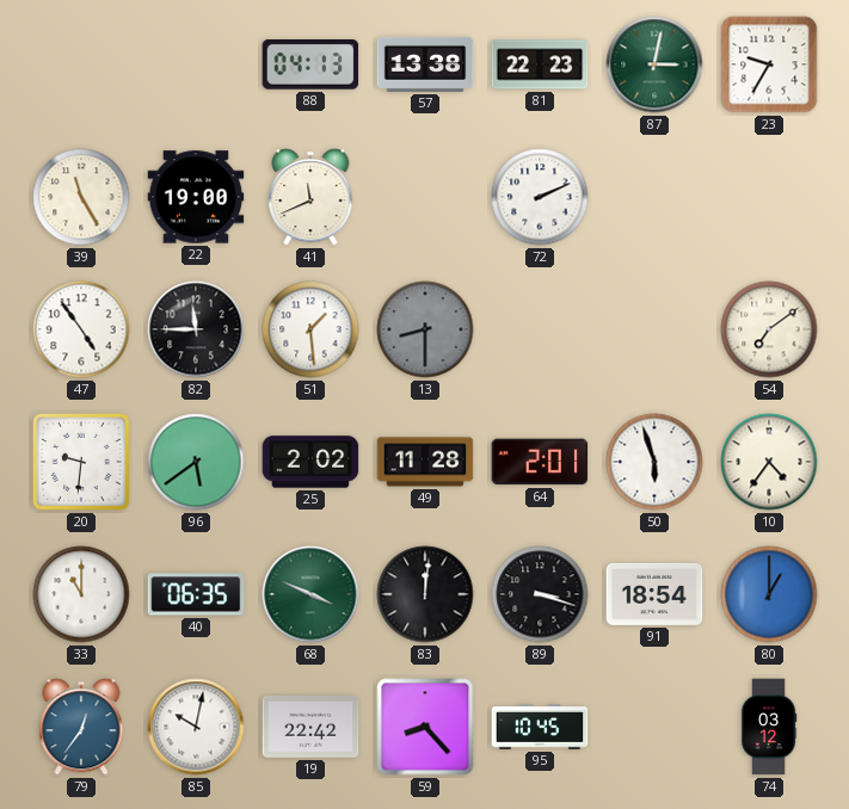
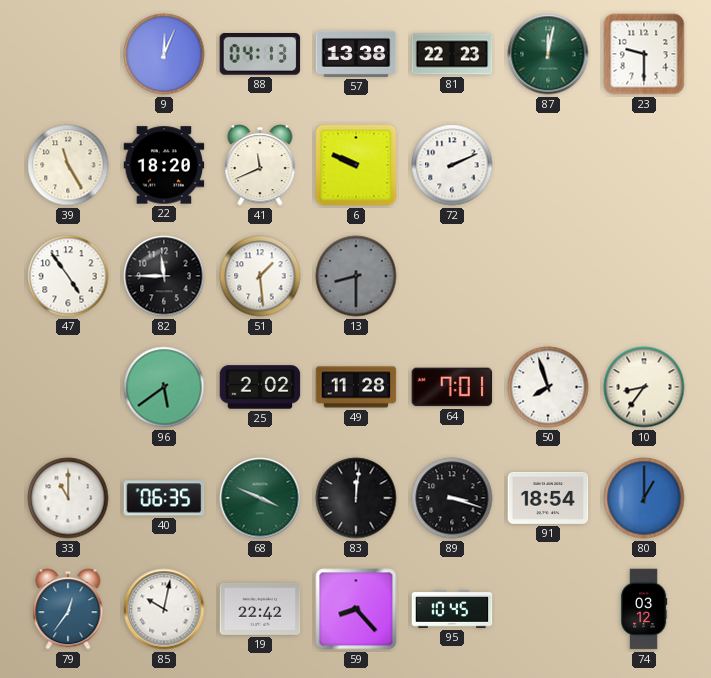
9: none -> 12:04 (164, 54)
87: 3:02 -> 12:02 (548, 54)
23: 9:35 -> 9:30 (644, 54)
22: 19:00 -> 18:20 (164, 165)
6: none -> 9:49 (356, 165)
54: 7:09 -> none (769, 329)
20: 9:31 -> none (82, 463)
64: 2:01 -> 7:01 (452, 387)
50: 5:57 -> 7:57 (548, 387)
10: 4:36 -> 8:36 (644, 387)
